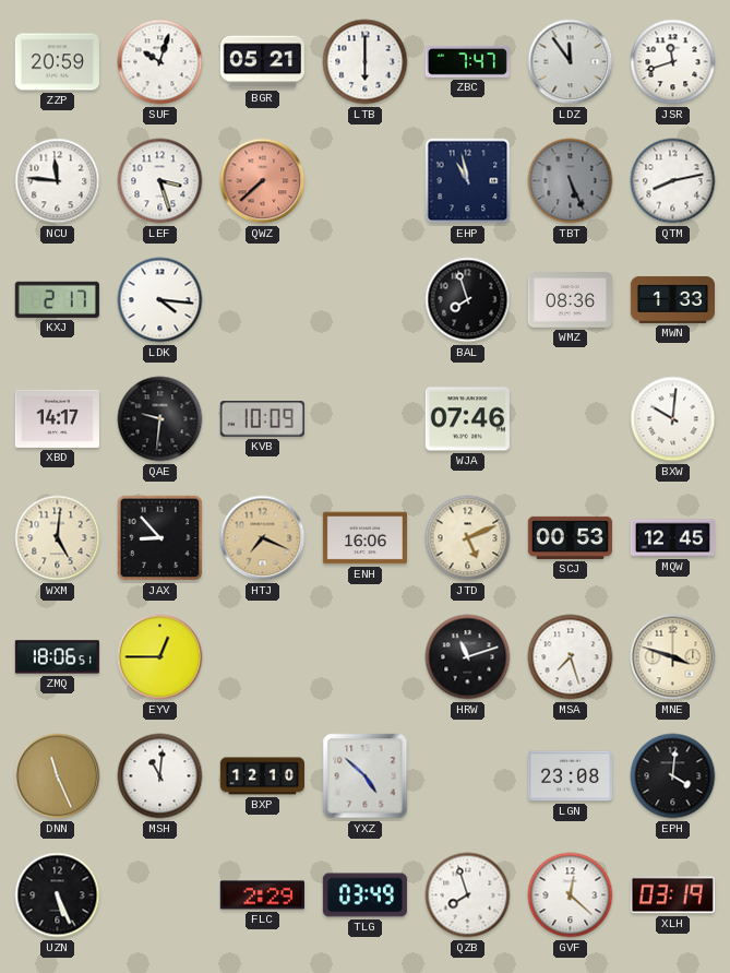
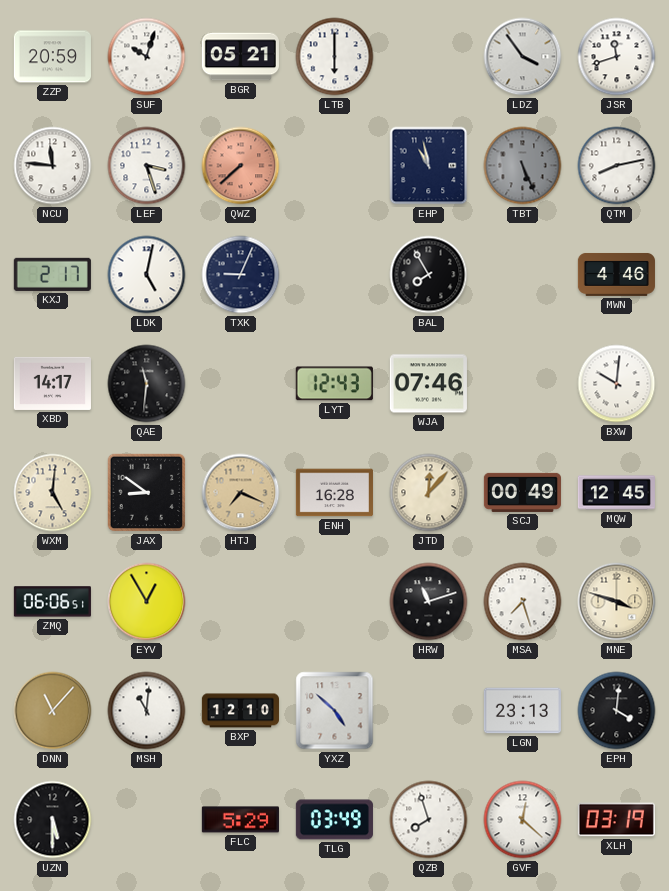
ZBC: 7:47 -> none (467, 61)
LDZ: 11:54 -> 3:54 (523, 57)
LDK: 4:16 -> 5:02 (147, 275)
TXK: none -> 9:04 (241, 275)
BAL: 7:57 -> 7:55 (429, 275)
WMZ: 08:36 -> none (570, 300)
MWN: 1:33 -> 4:46 (616, 274)
QAE: 9:31 -> 11:31 (147, 384)
KVB: 10:09 -> none (262, 419)
LYT: none -> 12:43 (334, 384)
JAX: 8:53 -> 8:51 (147, 493)
ENH: 16:06 -> 16:28 (334, 493)
JTD: 5:11 -> 12:07 (429, 493)
SCJ: 00:53 -> 00:49 (522, 492)
ZMQ: 18:06 -> 06:06 (52, 602)
EYV: 12:45 -> 12:55 (147, 602)
DNN: 11:26 -> 11:07 (53, 711)
LGN: 23:08 -> 23:13 (522, 711)
UZN: 5:26 -> 5:30 (53, 820)
FLC: 2:29 -> 5:29 (240, 820)
